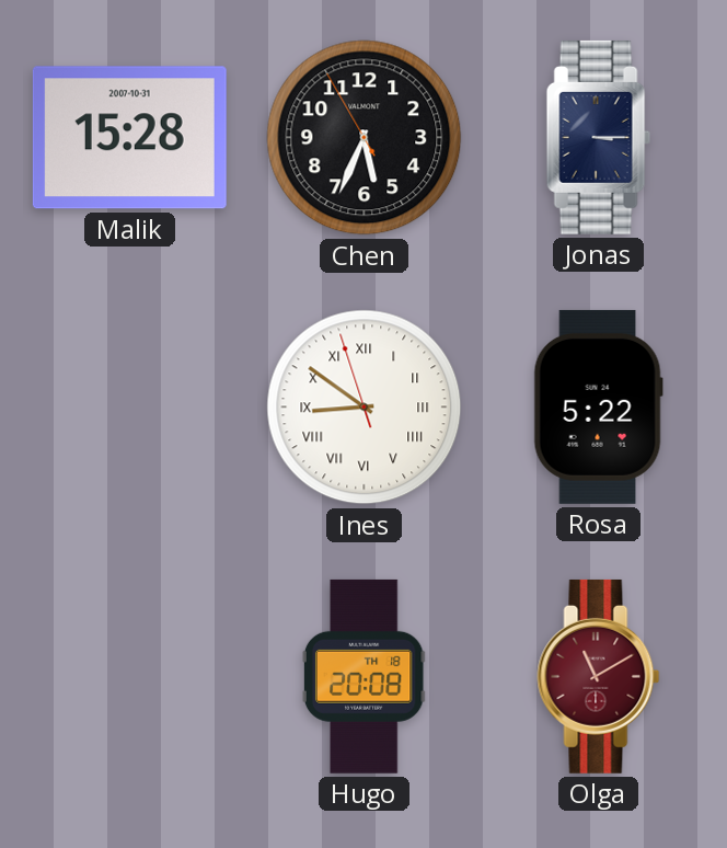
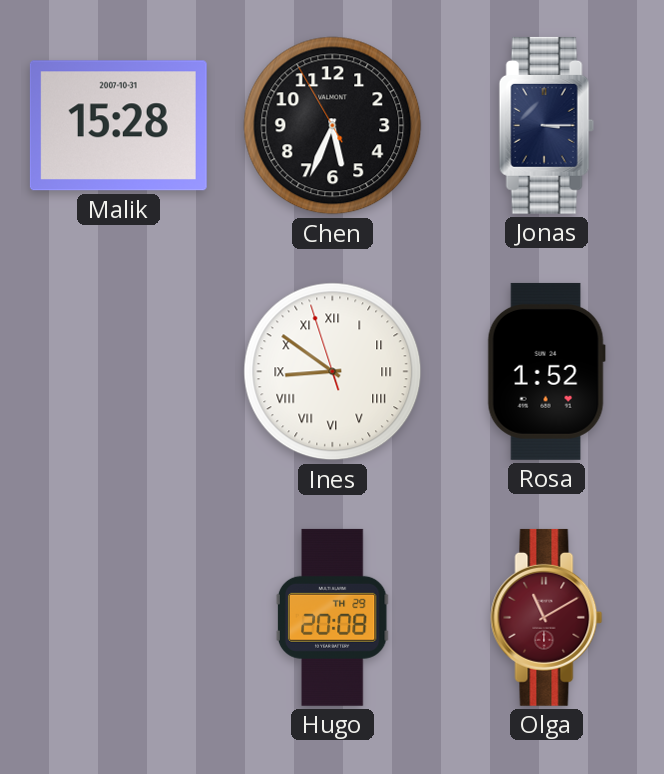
Rosa: 5:22 -> 1:52 (546, 371)
Hugo date: TH 18 -> TH 29 (332, 617)
